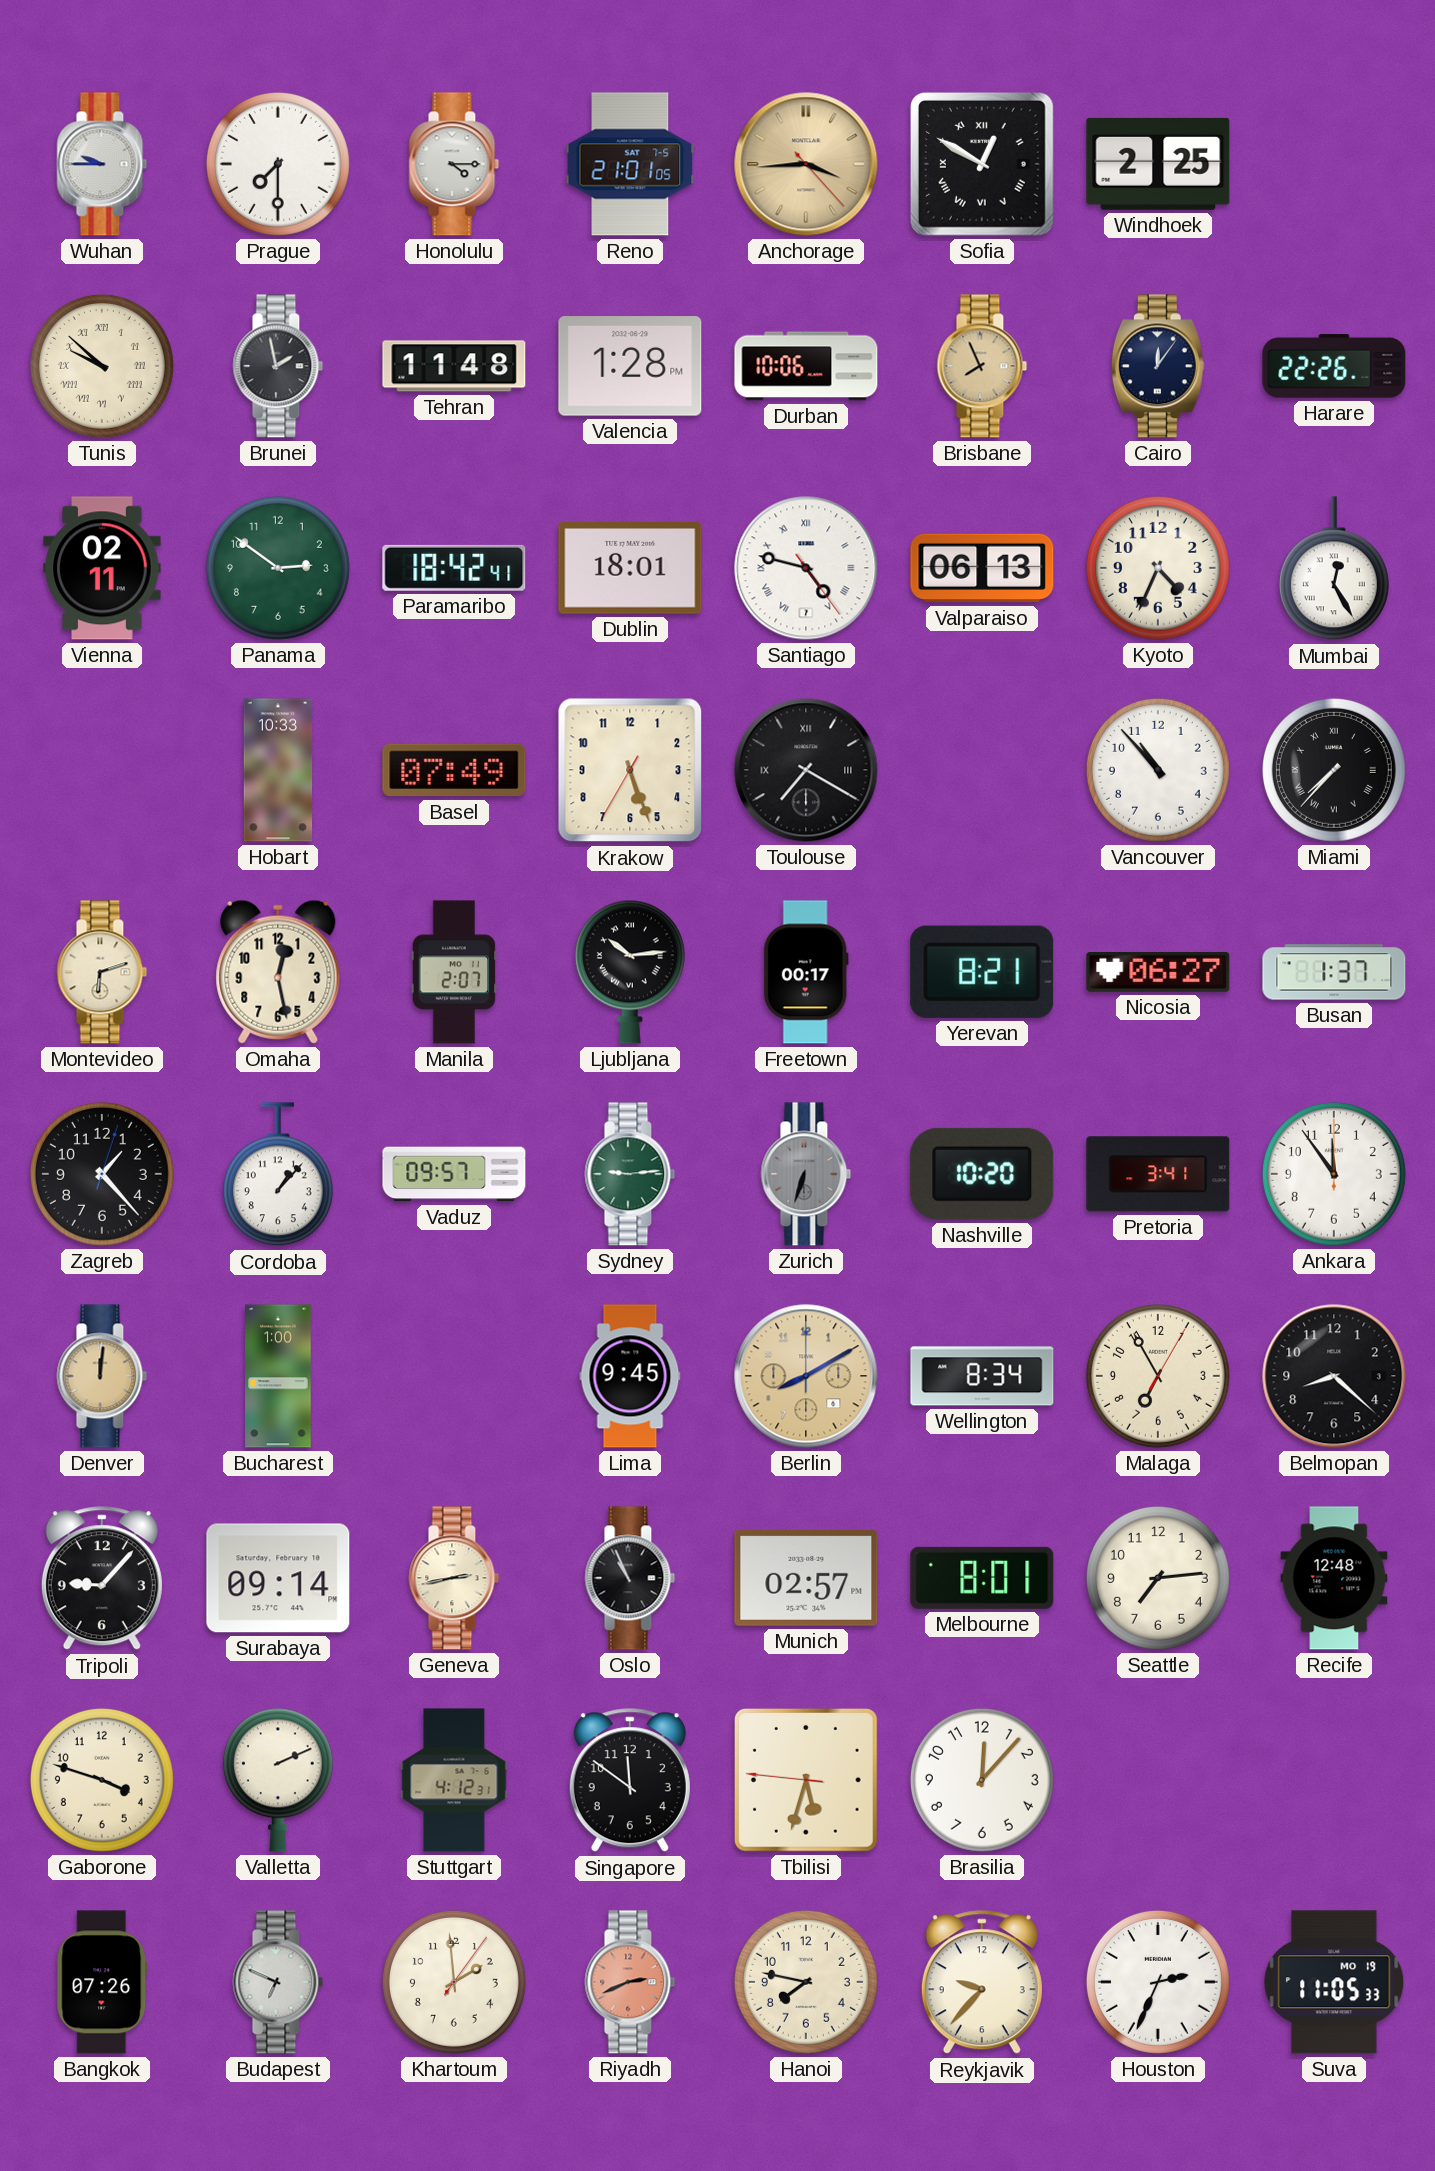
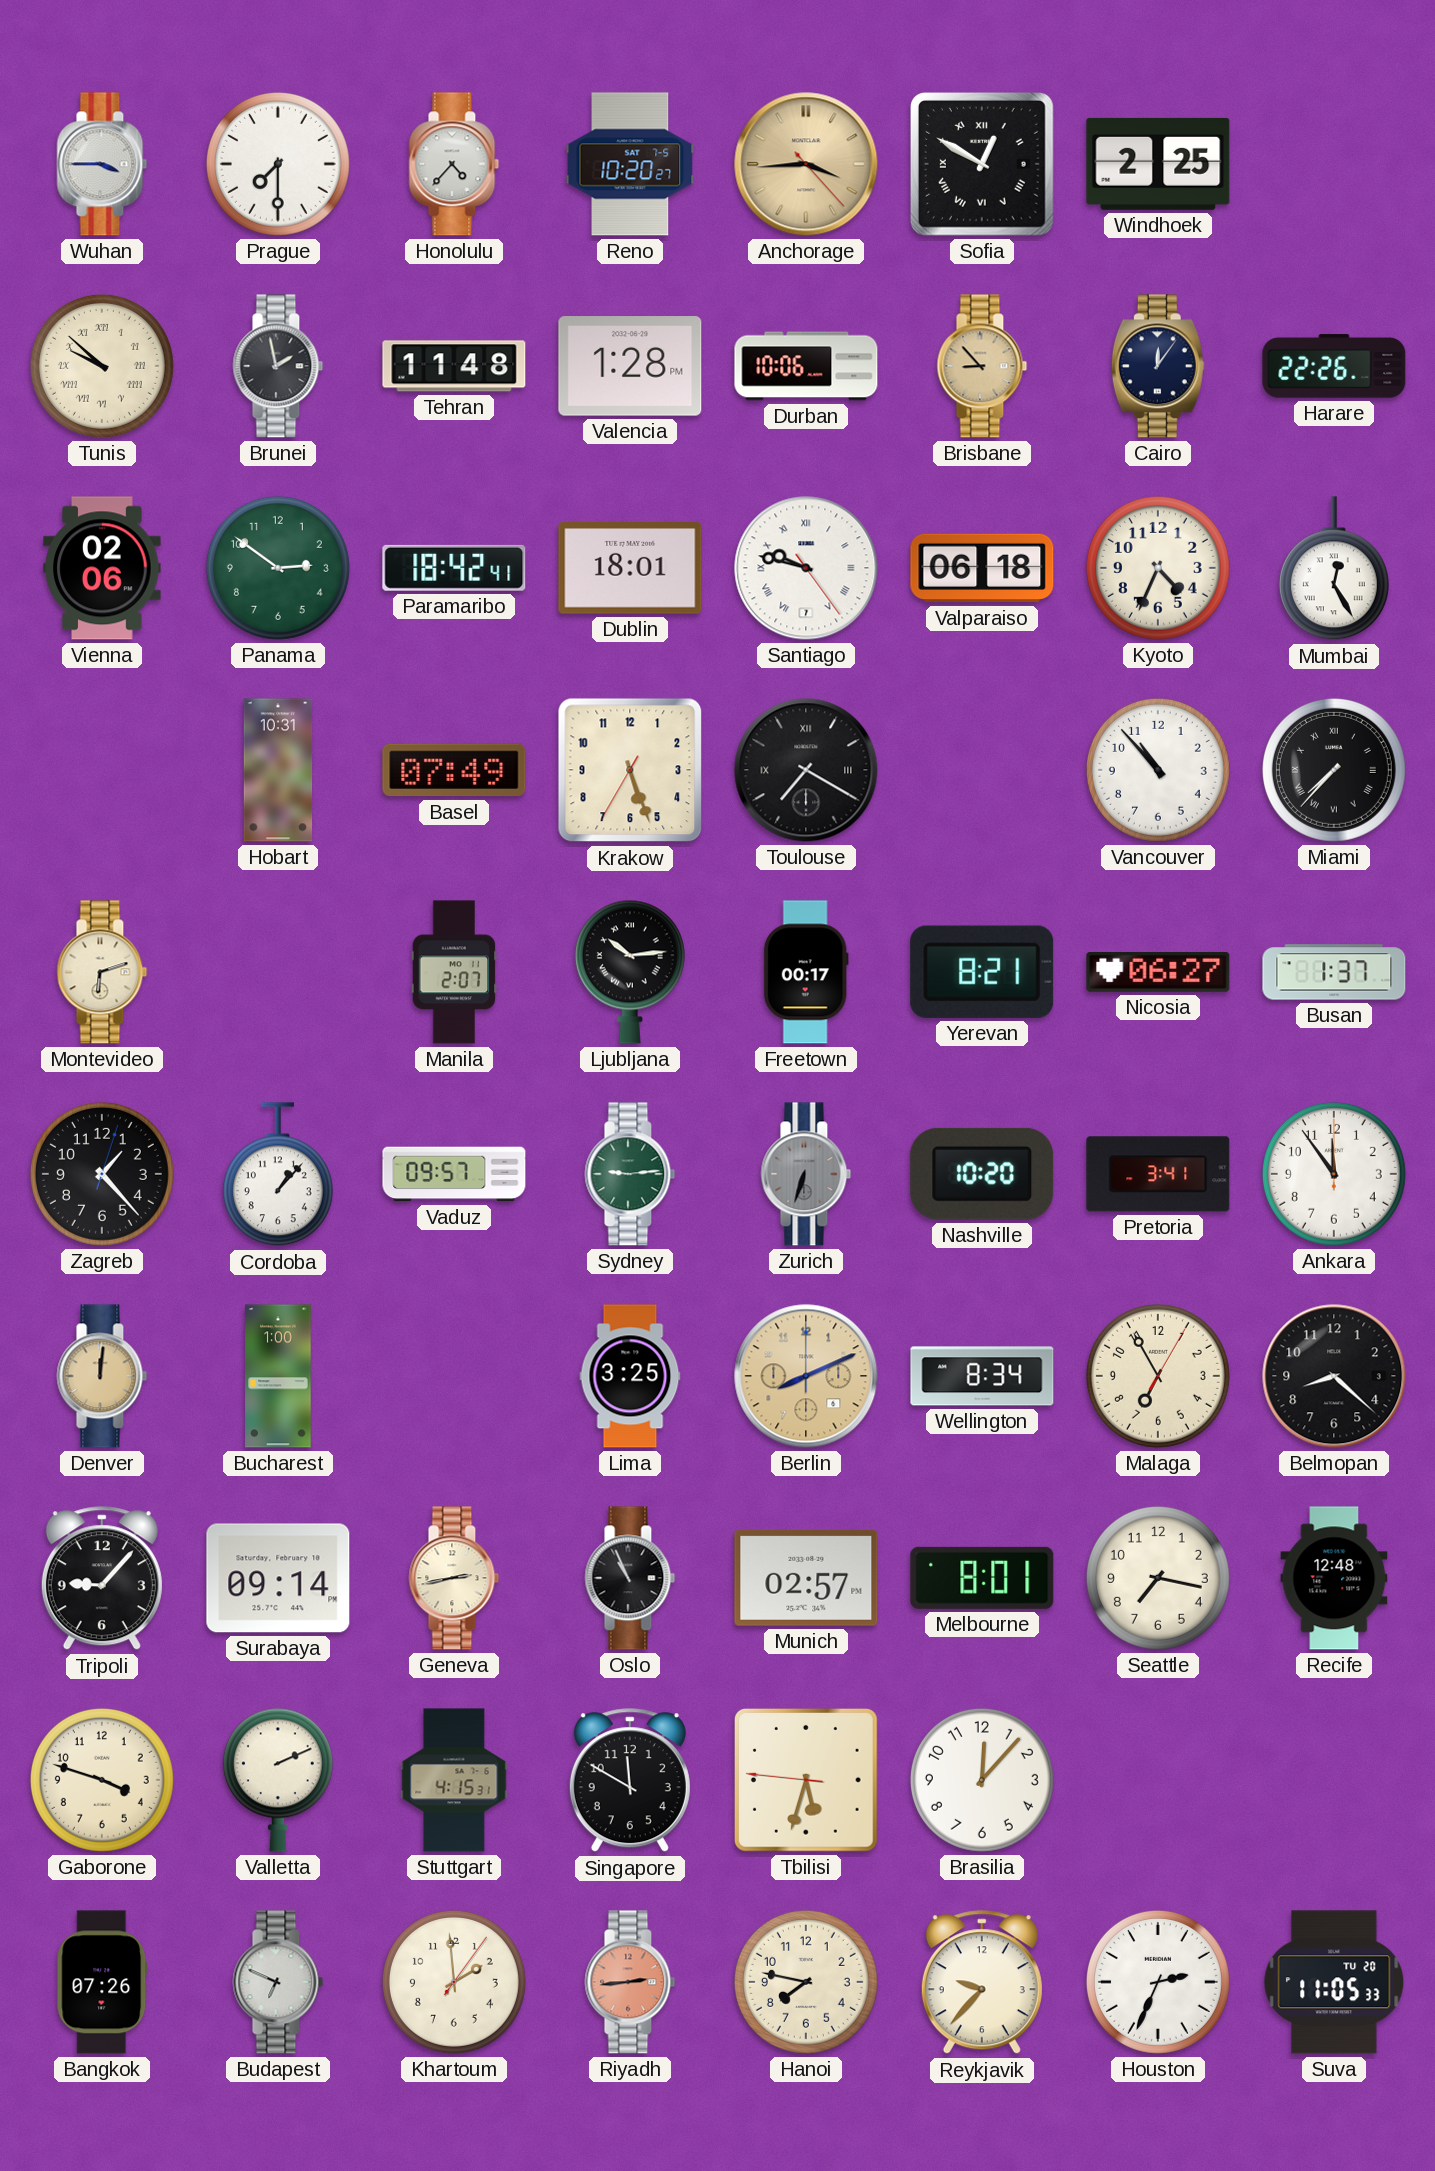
Wuhan: 9:45 -> 3:45 (102, 164)
Honolulu: 4:15 -> 4:37 (454, 164)
Reno: 21:01 -> 10:20 (630, 164)
Brisbane: 7:56 -> 8:53 (982, 366)
Vienna: 02:11 -> 02:06 (102, 568)
Santiago: 4:47 -> 9:47 (806, 568)
Valparaiso: 06:13 -> 06:18 (982, 568)
Hobart: 10:33 -> 10:31 (278, 770)
Omaha: 12:28 -> none (278, 972)
Lima: 9:45 -> 3:25 (630, 1376)
Berlin: 8:10 -> 8:11 (806, 1376)
Seattle: 7:14 -> 7:17 (1158, 1578)
Stuttgart: 4:12 -> 4:15 (454, 1780)
Singapore: 11:51 -> 11:50 (630, 1781)
Riyadh: 2:41 -> 2:44 (630, 1982)
Suva date: MO 19 -> TU 20 (1334, 1982)
